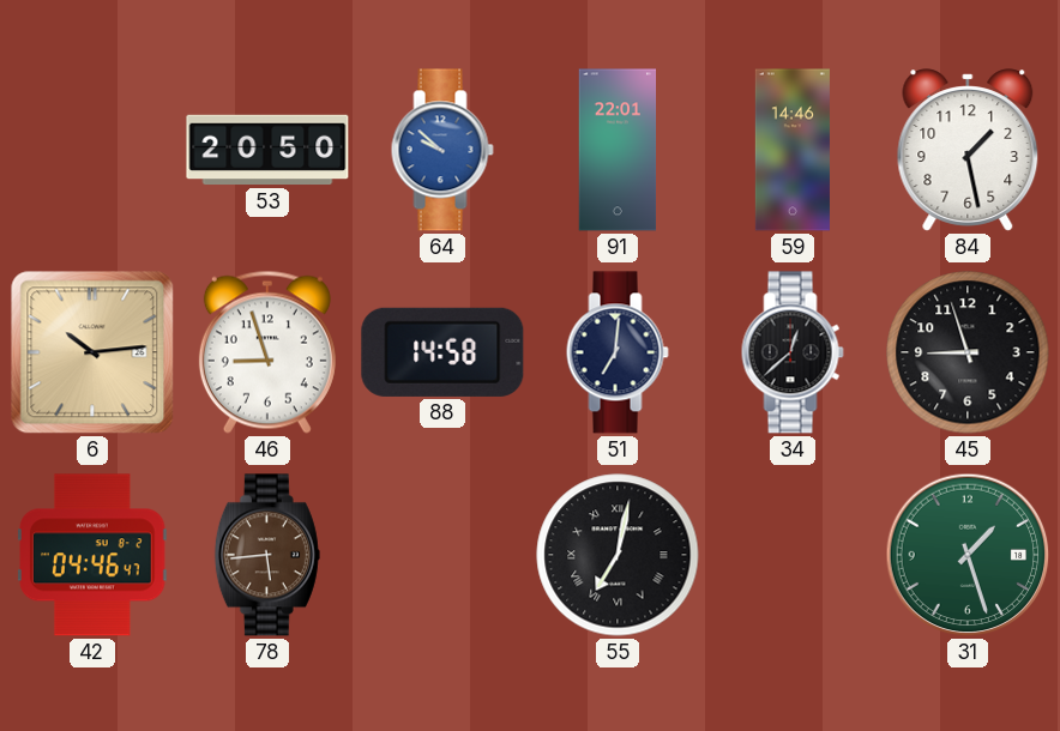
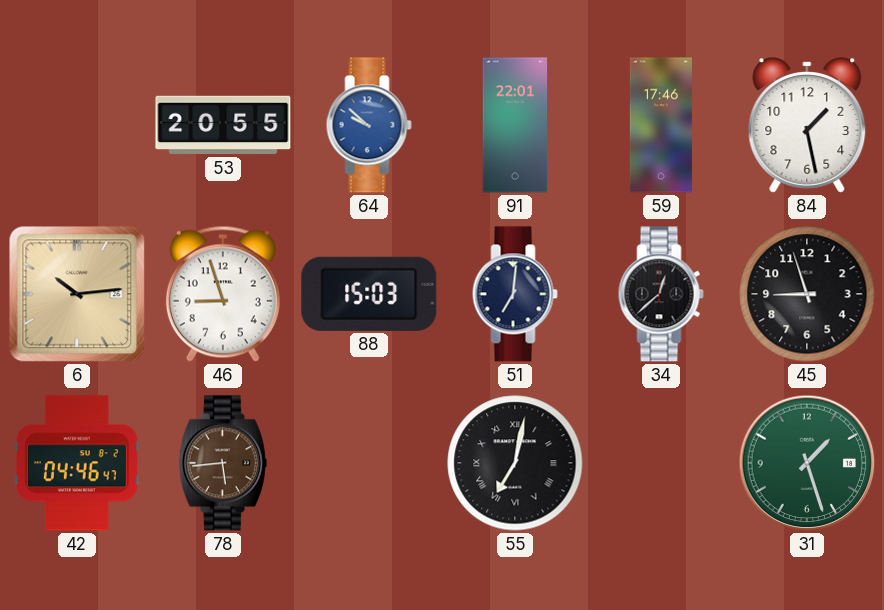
53: 20:50 -> 20:55 (223, 125)
59: 14:46 -> 17:46 (661, 125)
88: 14:58 -> 15:03 (369, 294)
